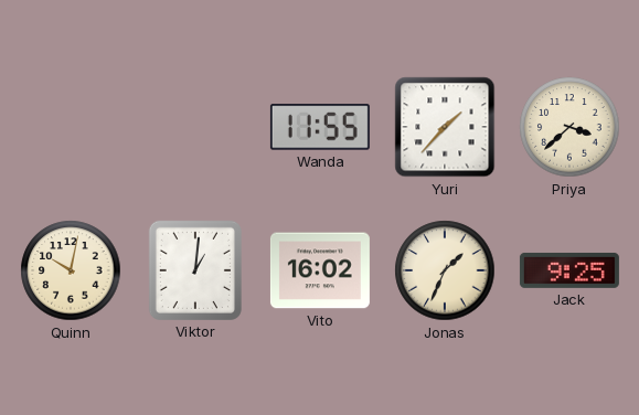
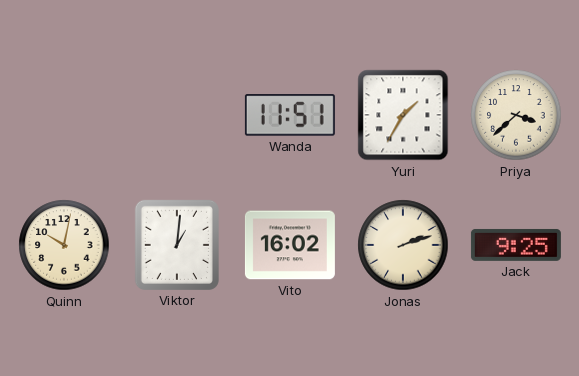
Wanda: 11:55 -> 11:51 (290, 115)
Yuri: 1:37 -> 1:35 (403, 115)
Jonas: 1:34 -> 2:12 (403, 245)
